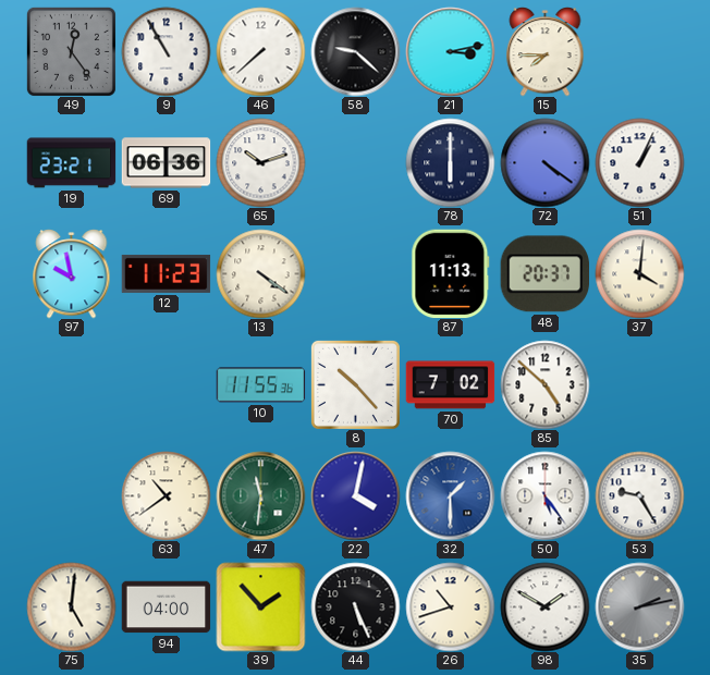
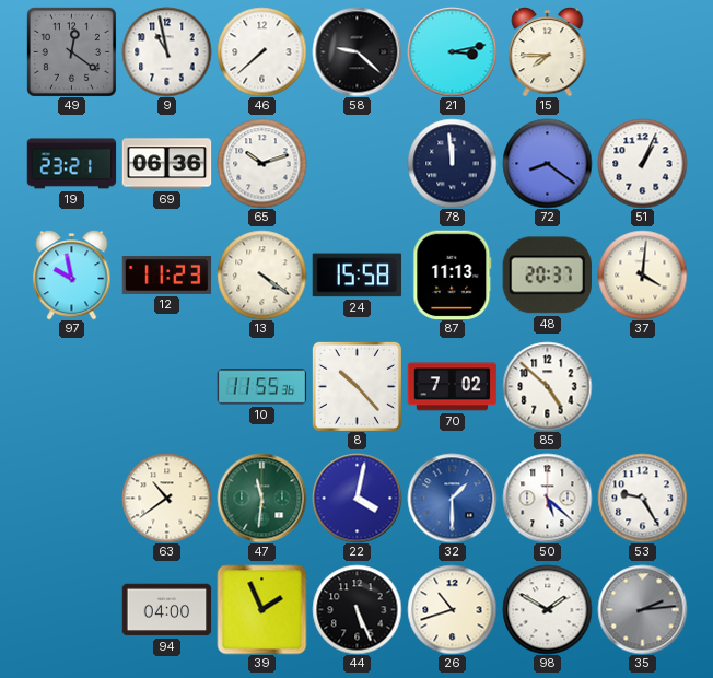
49: 12:24 -> 12:21 (71, 51)
9: 10:55 -> 10:58 (166, 51)
78: 6:00 -> 11:59 (452, 163)
72: 4:21 -> 8:21 (547, 163)
24: none -> 15:58 (356, 276)
50: 5:24 -> 5:22 (547, 498)
75: 5:01 -> none (71, 606)
39: 1:53 -> 1:56 (261, 609)
35: 2:13 -> 2:14 (642, 609)
